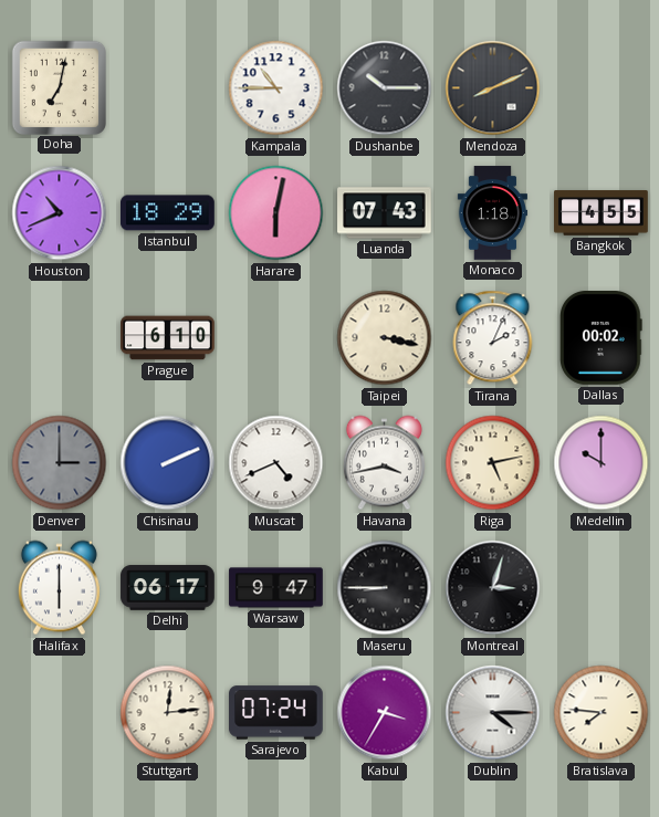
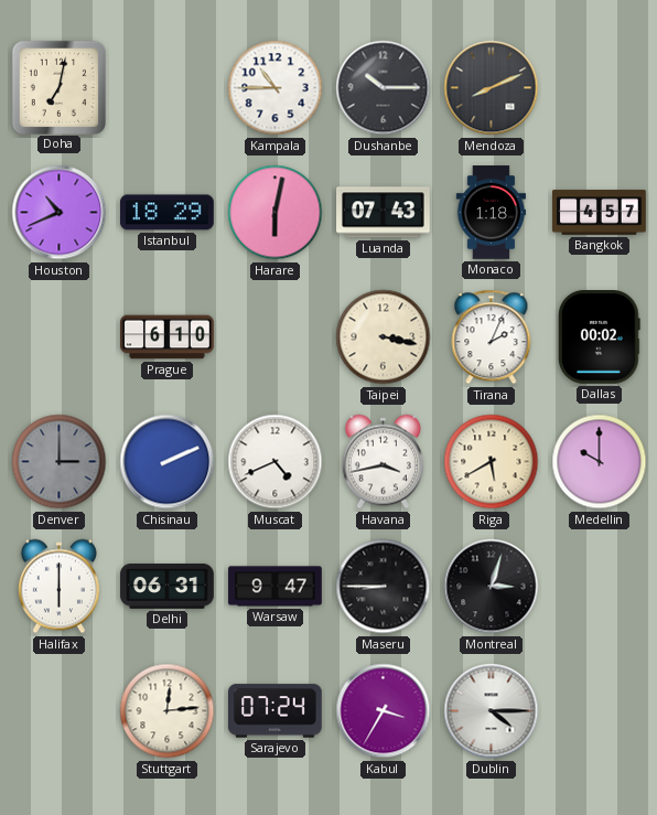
Bangkok: 4:55 -> 4:57 (600, 213)
Riga: 5:13 -> 5:40 (492, 462)
Delhi: 06:17 -> 06:31 (168, 587)
Bratislava: 7:46 -> none (602, 713)
